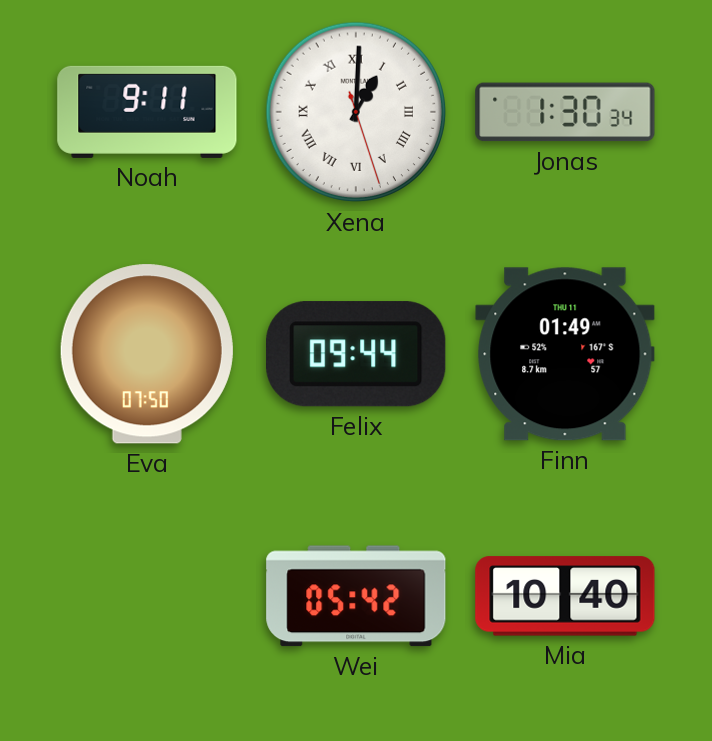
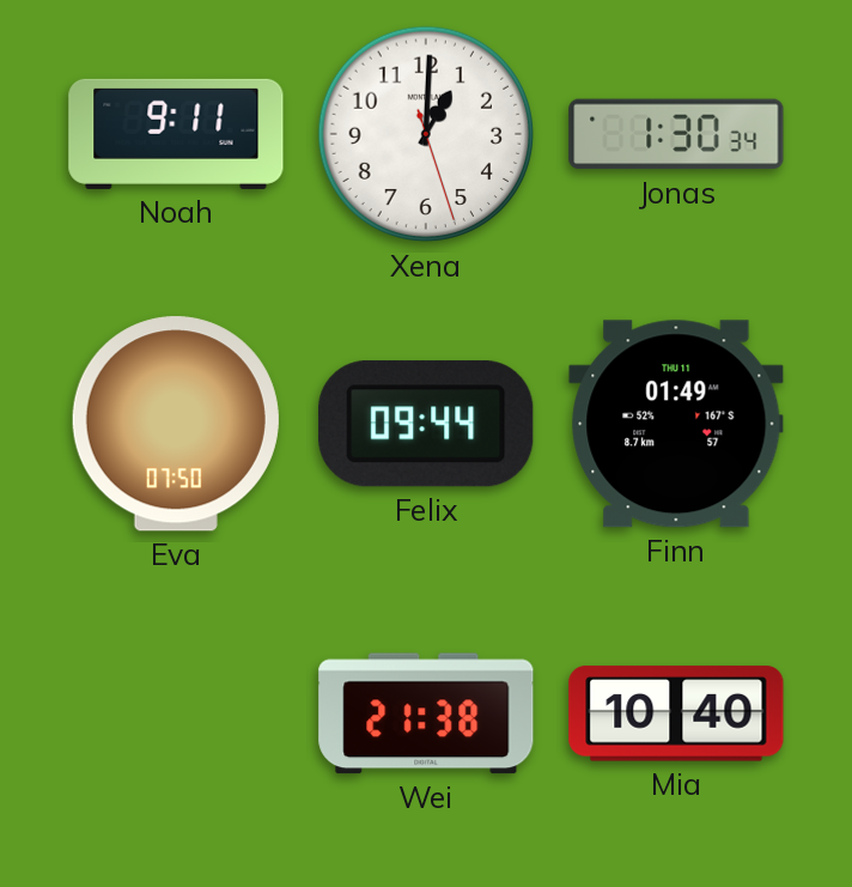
Xena numerals: Roman -> Arabic (426, 134)
Wei: 05:42 -> 21:38 (426, 713)
